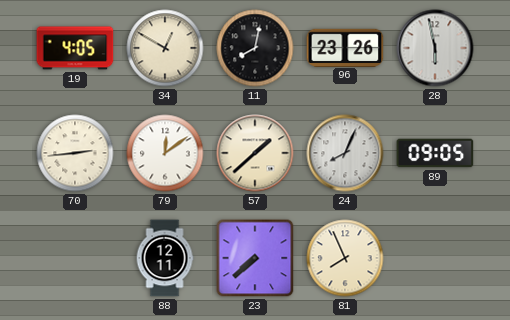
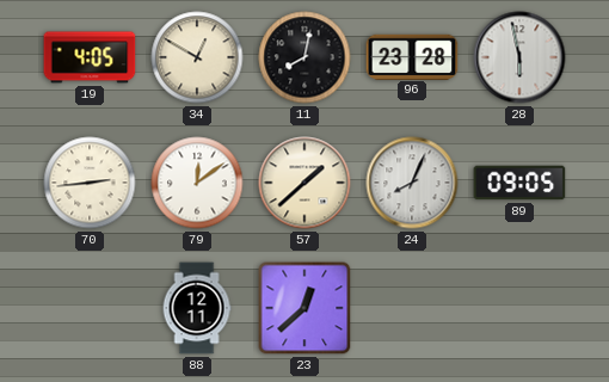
96: 23:26 -> 23:28 (412, 56)
23: 7:38 -> 12:38 (304, 308)
81: 7:56 -> none (345, 258)
